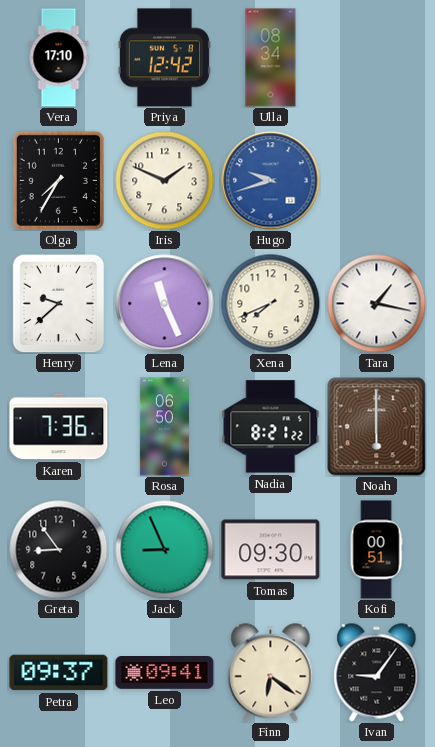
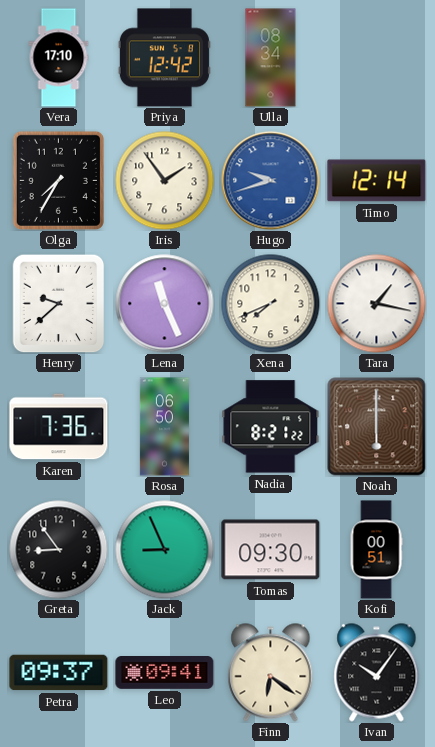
Iris: 1:49 -> 1:54 (165, 181)
Timo: none -> 12:14 (377, 181)
Ivan: 9:06 -> 10:06 (377, 673)
